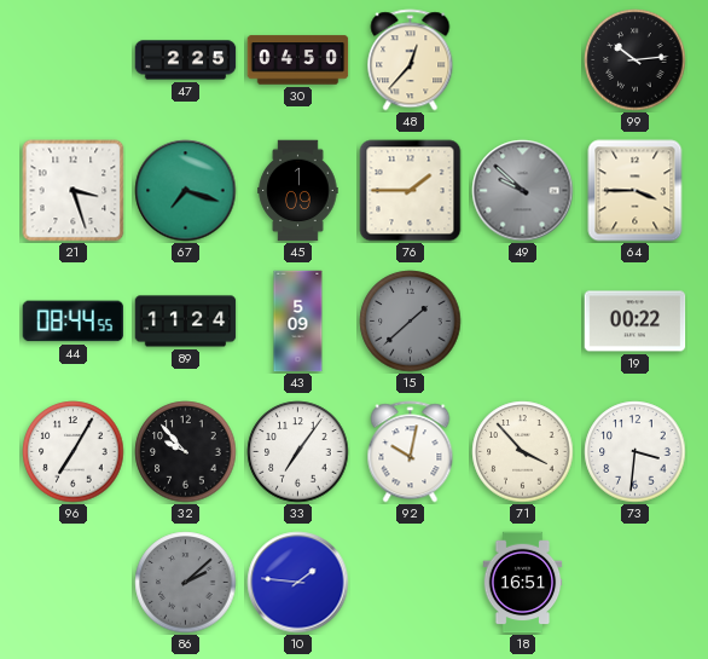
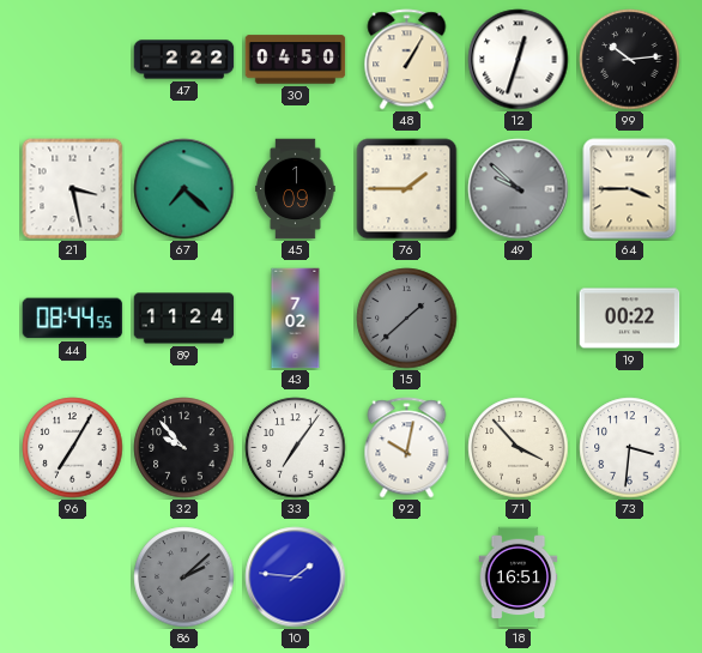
47: 2:25 -> 2:22 (184, 60)
48: 12:37 -> 1:05 (407, 60)
12: none -> 12:33 (519, 60)
21: 3:27 -> 3:28 (73, 189)
67: 7:18 -> 7:22 (184, 189)
43: 5:09 -> 7:02 (296, 319)
